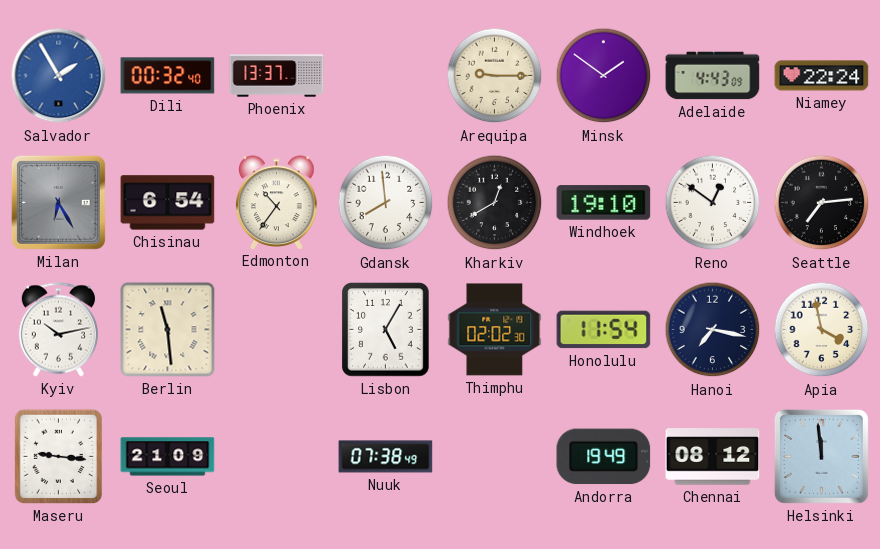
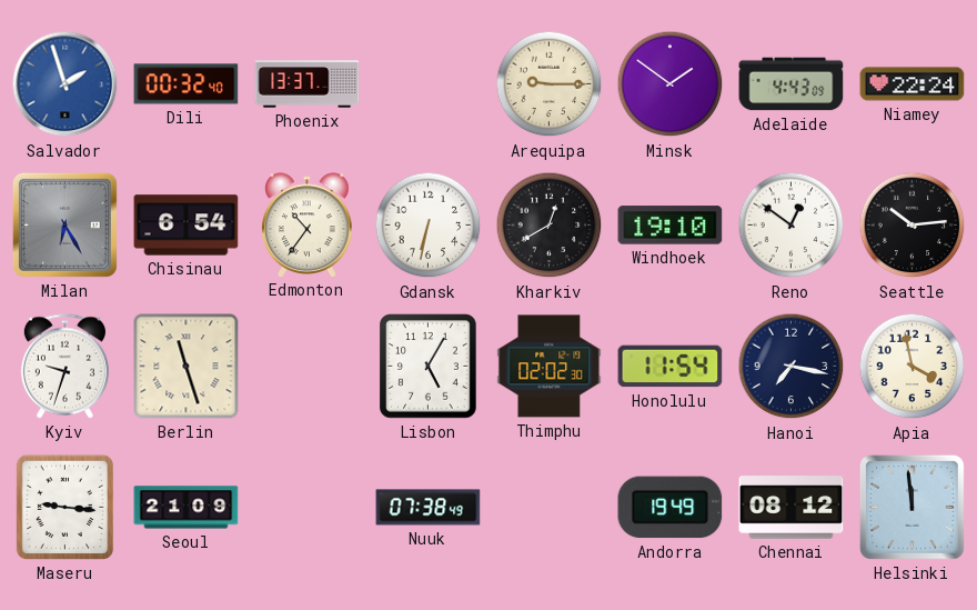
Salvador: 1:55 -> 1:57 (66, 84)
Gdansk: 7:59 -> 6:32 (429, 226)
Seattle: 7:14 -> 10:14 (913, 226)
Kyiv: 10:13 -> 9:33 (64, 367)
Berlin: 11:29 -> 11:27 (187, 367)
